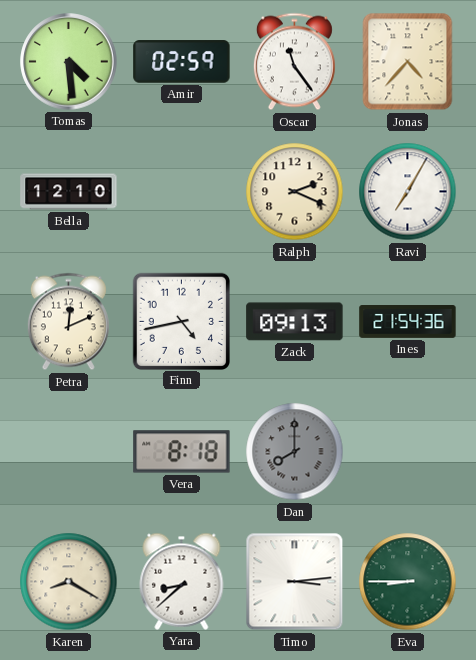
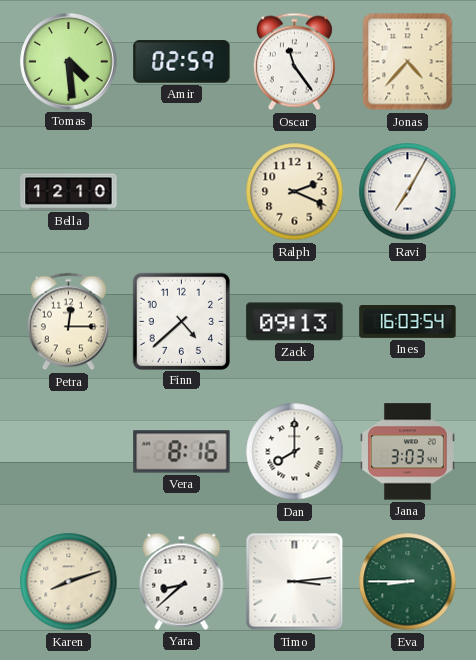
Petra: 12:11 -> 12:15 (68, 322)
Finn: 4:43 -> 4:38 (181, 321)
Ines: 21:54 -> 16:03 (408, 322)
Vera: 8:18 -> 8:16 (182, 452)
Dan dial: grey -> white (295, 452)
Jana: none -> 3:03 (408, 452)
Karen: 8:20 -> 8:12 (69, 582)
